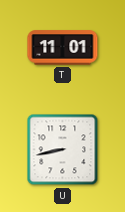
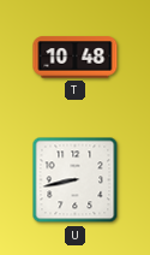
T: 11:01 -> 10:48 (76, 58)
